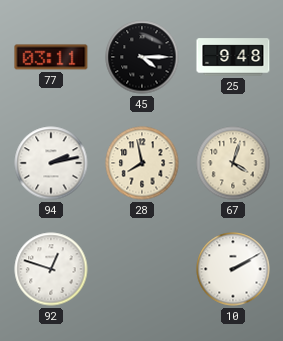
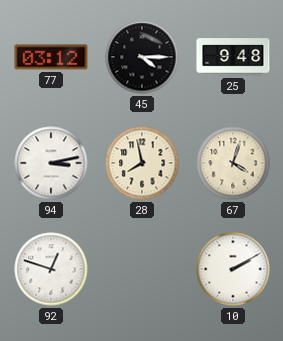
77: 03:11 -> 03:12 (51, 57)
94: 2:13 -> 3:13 (51, 163)
